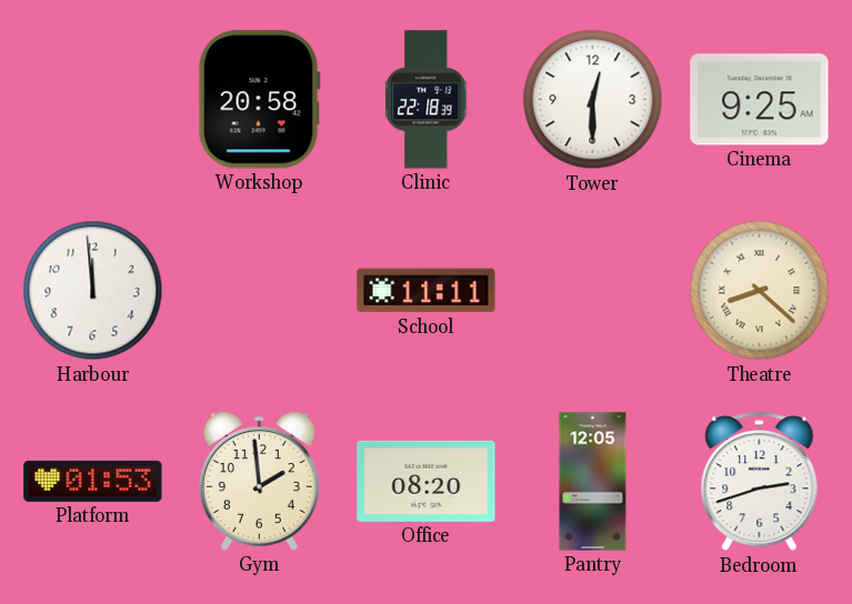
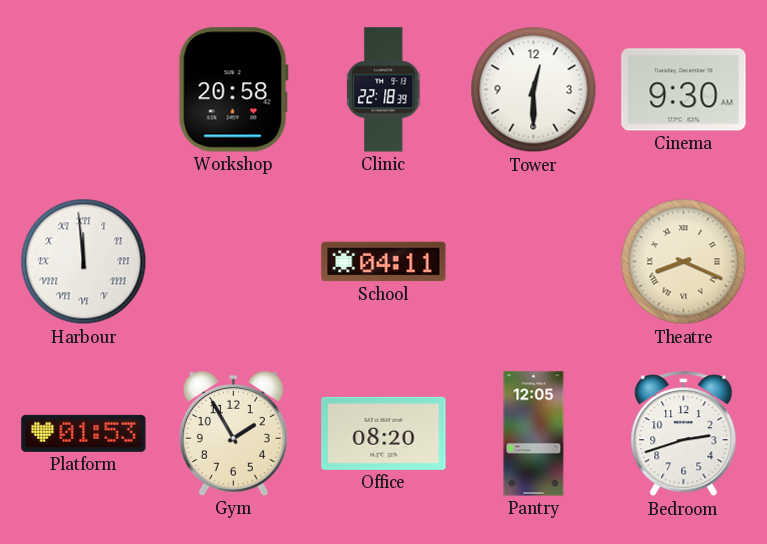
Cinema: 9:25 -> 9:30 (684, 90)
Harbour numerals: Arabic -> Roman (84, 262)
School: 11:11 -> 04:11 (384, 262)
Theatre: 8:22 -> 8:19 (684, 262)
Gym: 1:59 -> 1:55 (233, 434)
